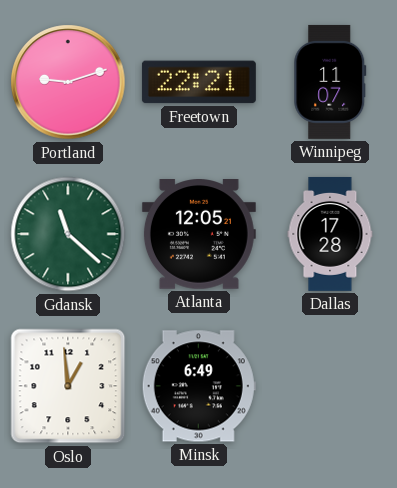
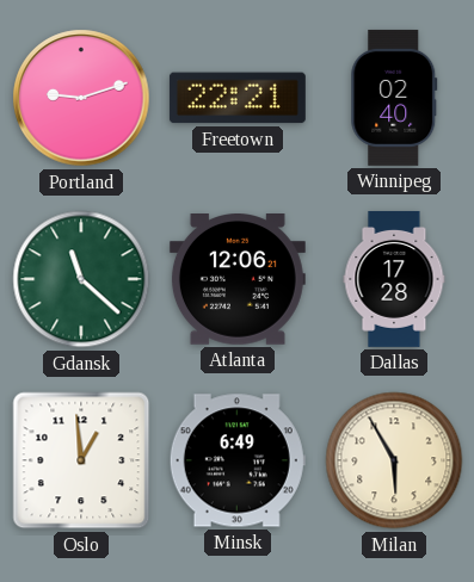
Winnipeg: 11:07 -> 02:40 (394, 98)
Atlanta: 12:05 -> 12:06 (238, 280)
Milan: none -> 5:55 (394, 460)
